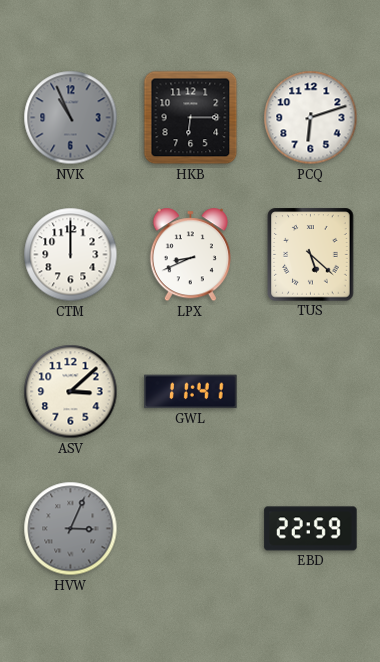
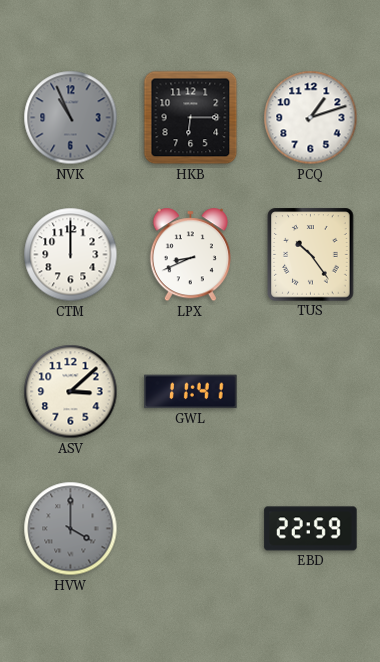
PCQ: 6:12 -> 1:12 (311, 118)
TUS: 5:22 -> 10:24 (311, 255)
HVW: 3:04 -> 4:00 (71, 529)
